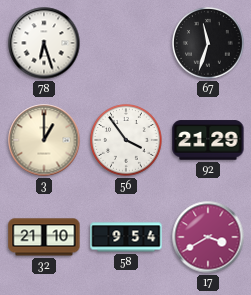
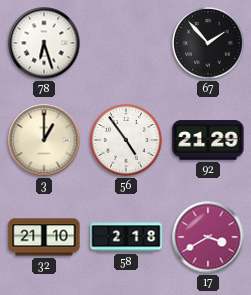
67: 11:33 -> 1:53 (209, 44)
56: 3:54 -> 4:54 (127, 141)
58: 9:54 -> 2:18 (126, 237)
